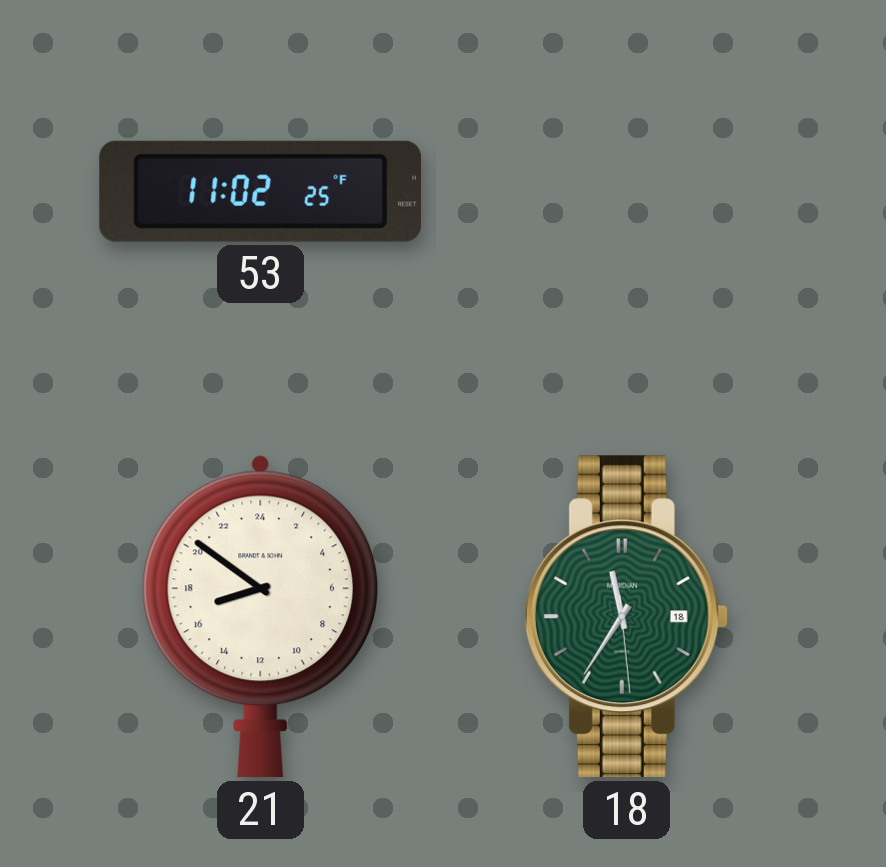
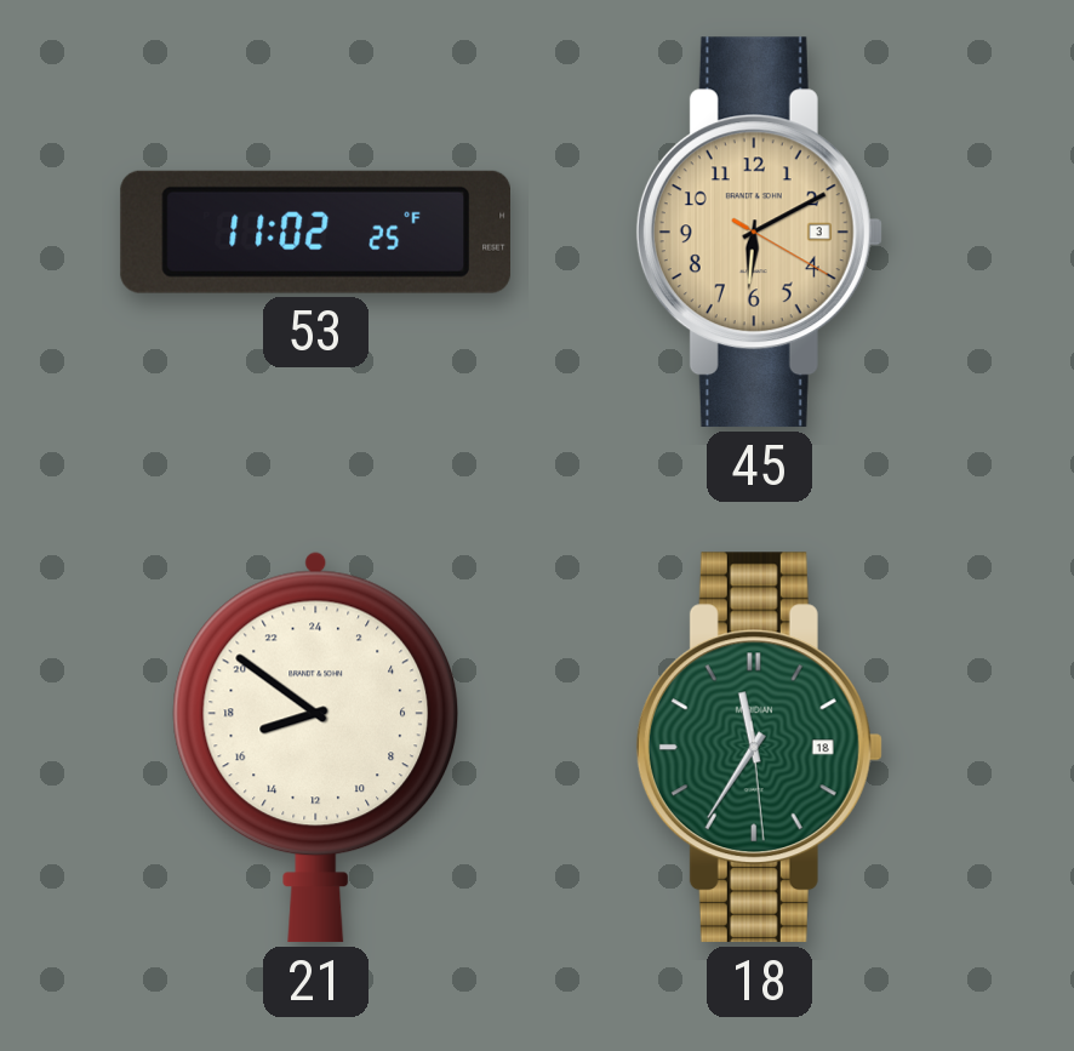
45: none -> 6:10 (759, 233)
